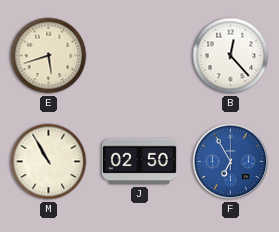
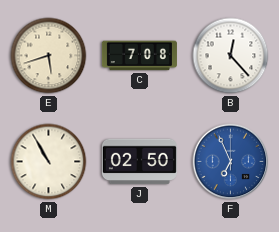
C: none -> 7:08 (139, 56)
F: 6:55 -> 6:56 (231, 162)
